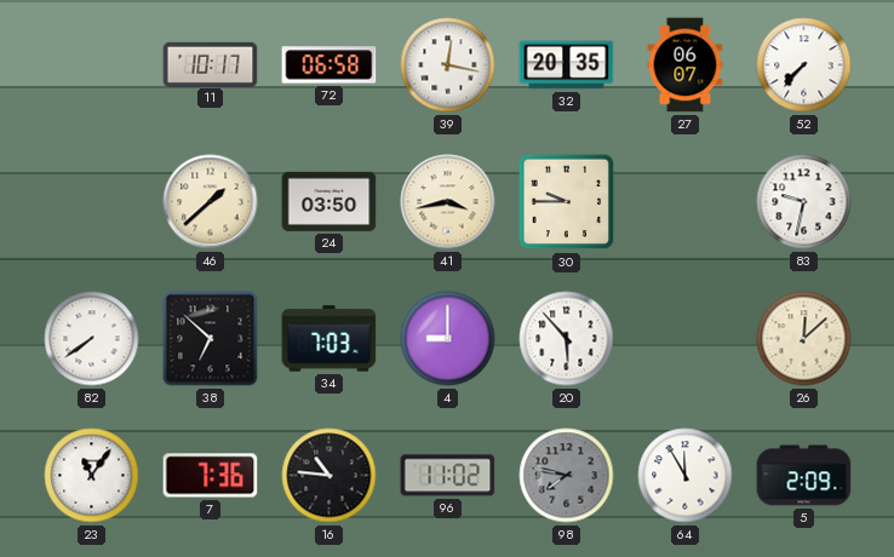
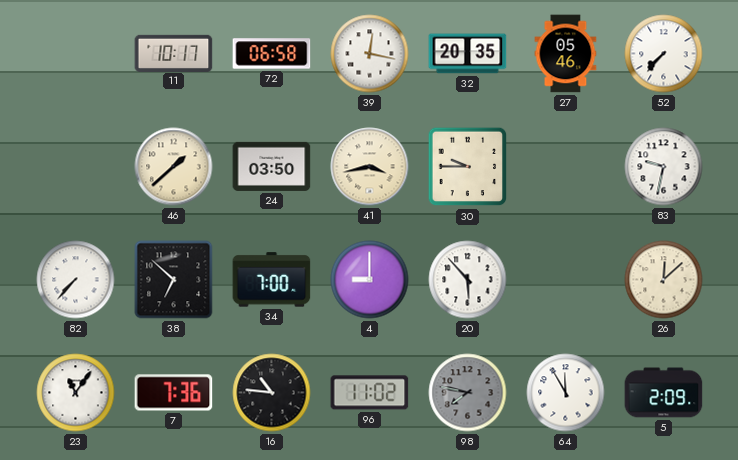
27: 06:07 -> 05:46 (566, 54)
82: 7:39 -> 7:37 (76, 280)
34: 7:03 -> 7:00 (272, 280)
